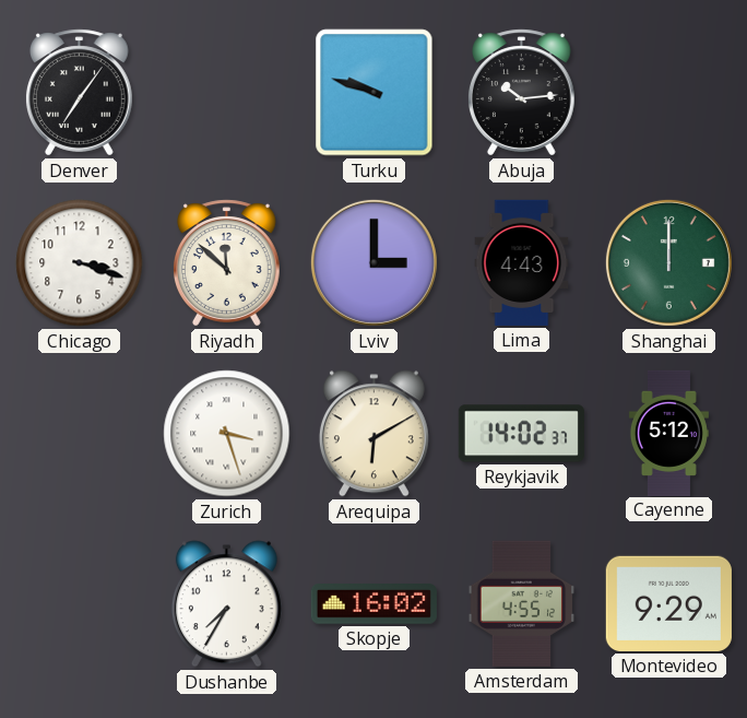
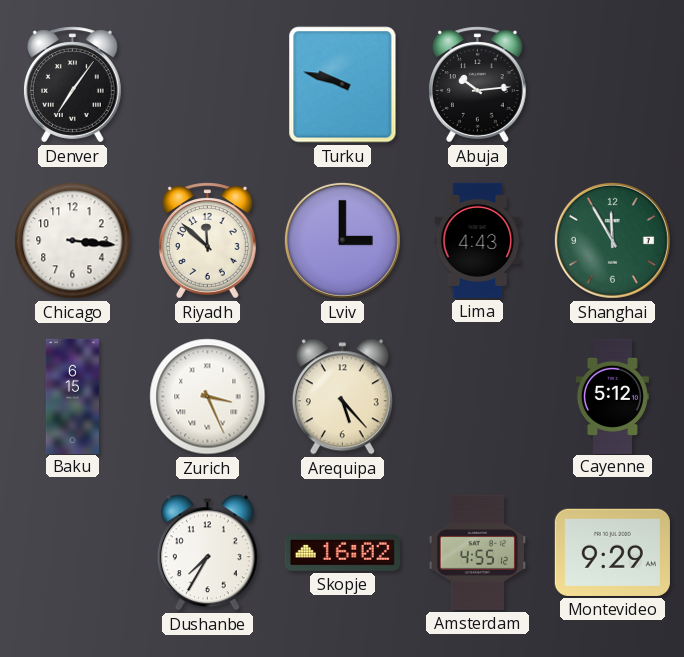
Chicago: 3:18 -> 3:16 (73, 241)
Shanghai: 12:00 -> 11:55 (612, 240)
Baku: none -> 6:15 (72, 396)
Zurich: 3:27 -> 3:26 (208, 397)
Arequipa: 6:10 -> 5:23 (342, 397)
Reykjavik: 14:02 -> none (521, 434)
